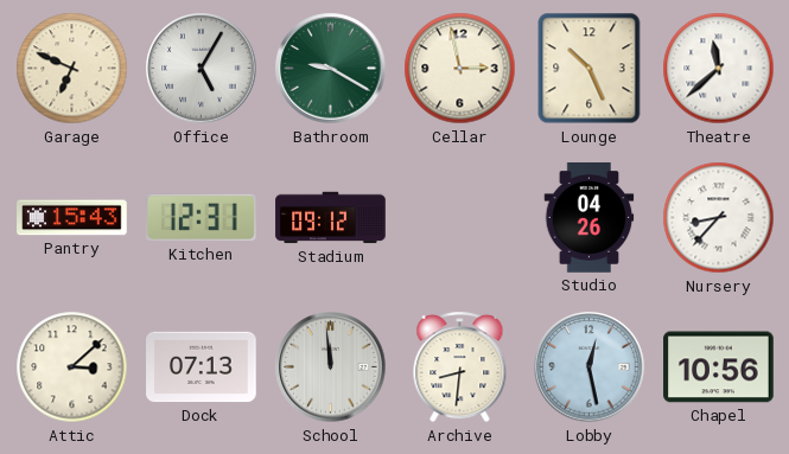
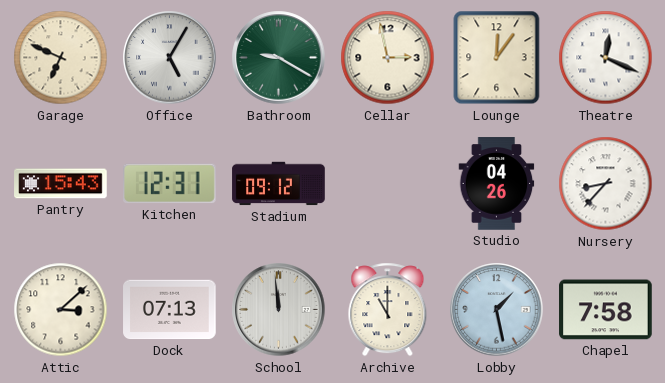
Lounge: 10:26 -> 12:06 (497, 58)
Theatre: 11:38 -> 12:19 (606, 58)
Archive: 8:31 -> 11:00 (388, 310)
Lobby: 12:28 -> 1:28 (497, 310)
Chapel: 10:56 -> 7:58 (606, 310)
